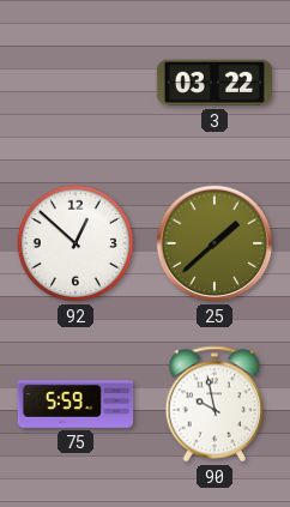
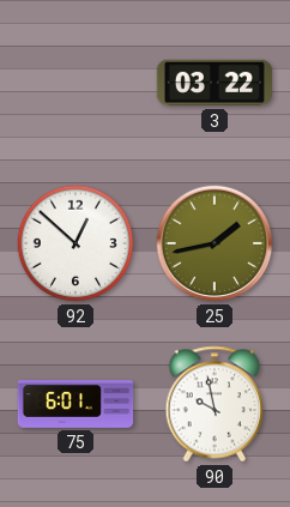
25: 1:38 -> 1:43 (215, 243)
75: 5:59 -> 6:01 (75, 404)
